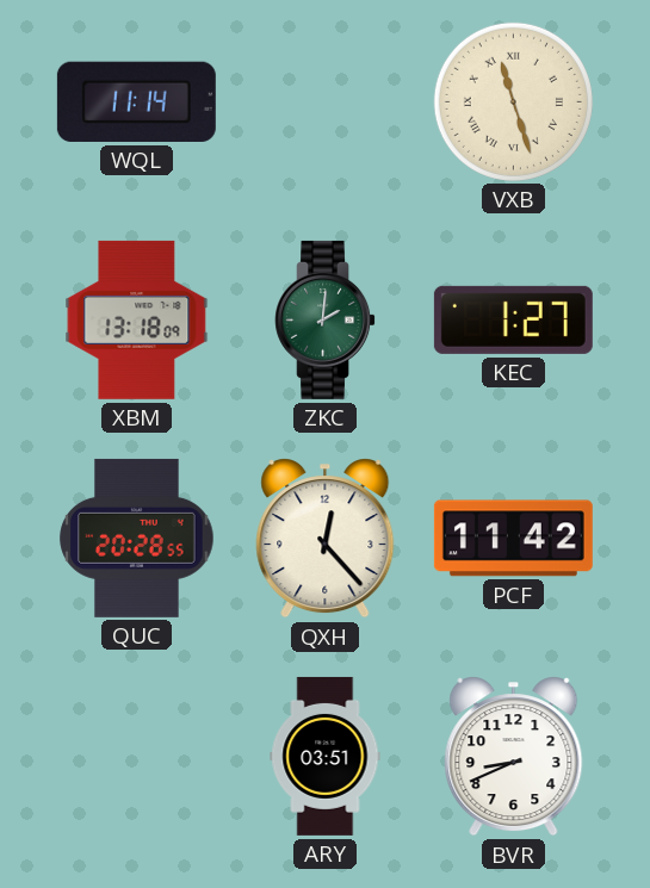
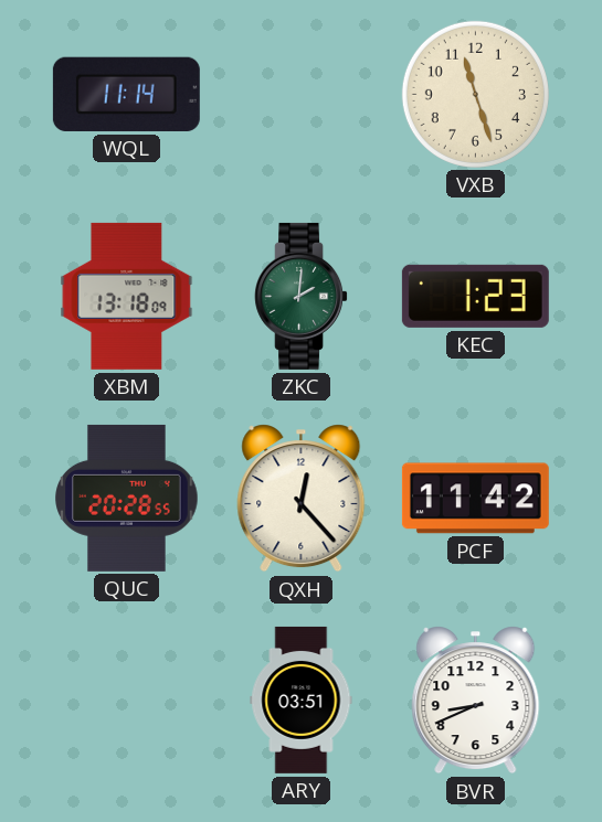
VXB numerals: Roman -> Arabic (475, 94)
KEC: 1:27 -> 1:23 (475, 296)
